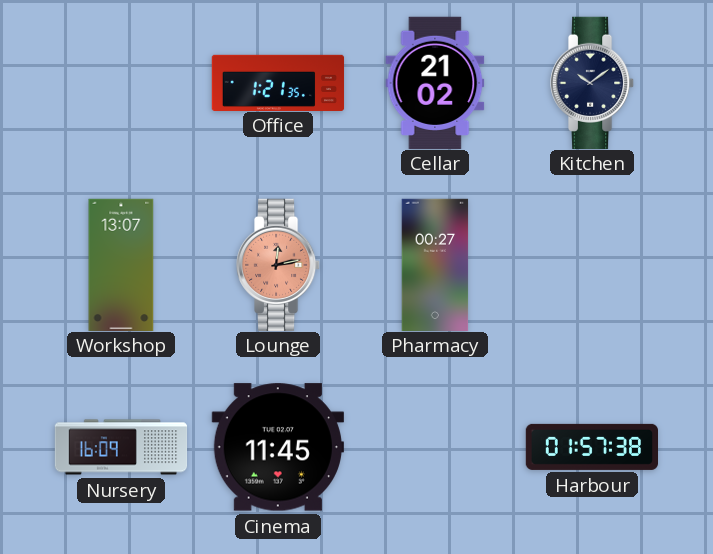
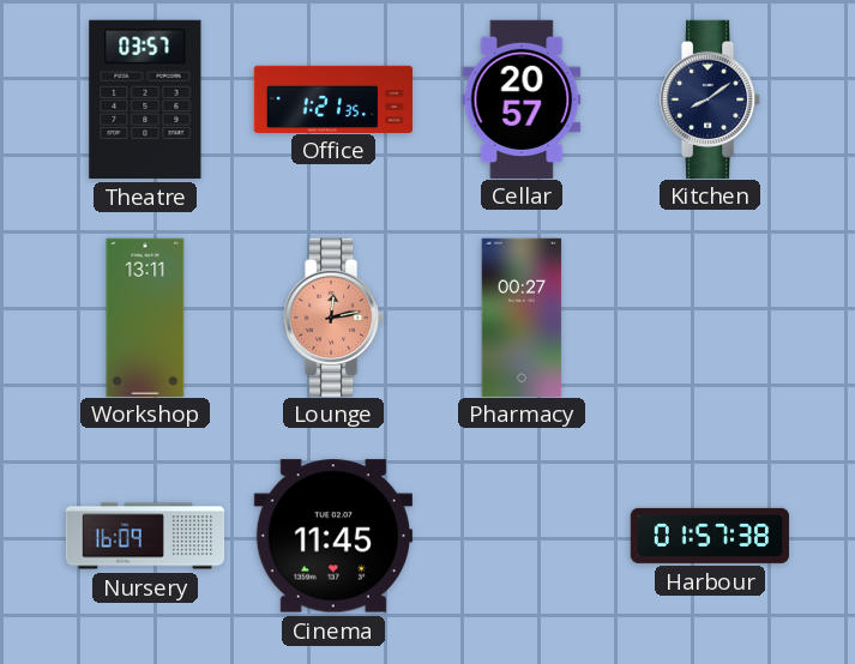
Theatre: none -> 03:57 (145, 99)
Cellar: 21:02 -> 20:57 (522, 98)
Kitchen: 10:09 -> 8:09 (711, 98)
Workshop: 13:07 -> 13:11 (145, 316)
